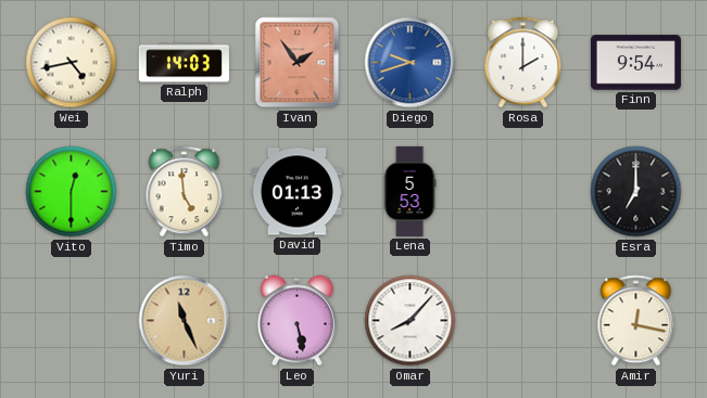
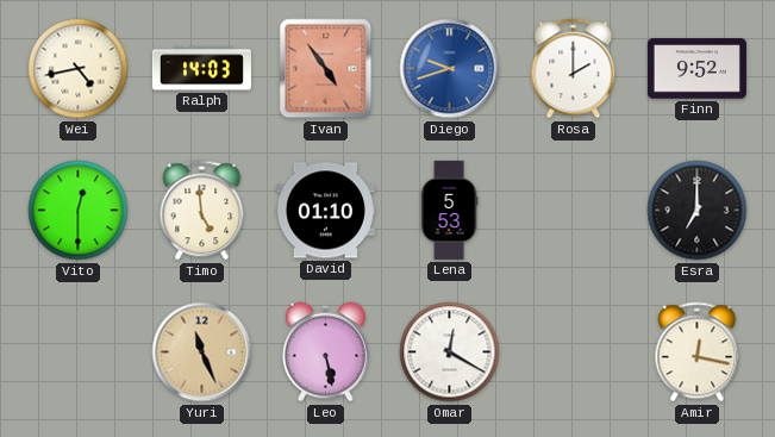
Ivan: 1:54 -> 4:54 (326, 69)
Finn: 9:54 -> 9:52 (696, 69)
David: 01:13 -> 01:10 (325, 211)
Omar: 8:07 -> 12:20 (450, 352)
